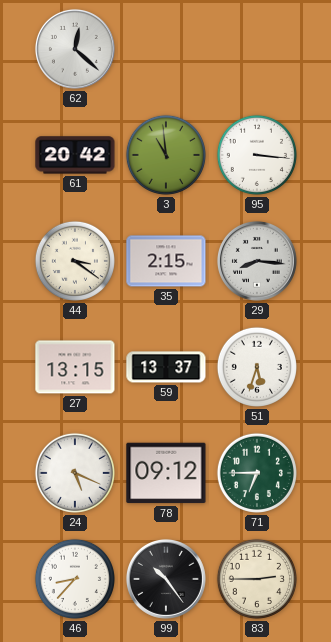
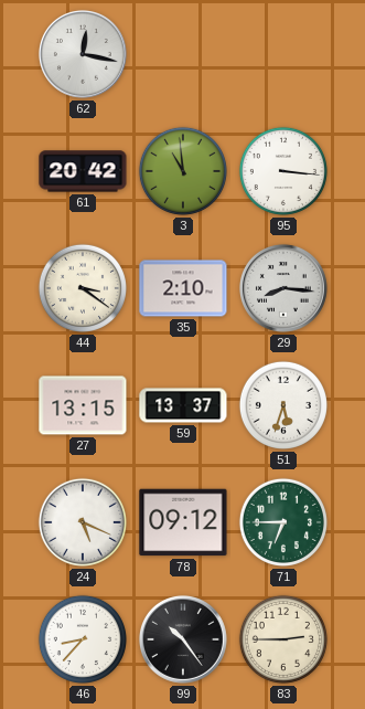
62: 12:22 -> 12:17 (83, 54)
35: 2:15 -> 2:10 (183, 288)
